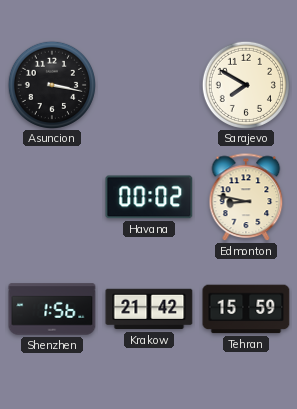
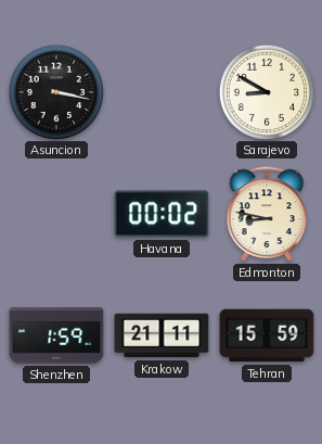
Sarajevo: 7:50 -> 8:50 (266, 91)
Shenzhen: 1:56 -> 1:59 (56, 335)
Krakow: 21:42 -> 21:11 (162, 335)
